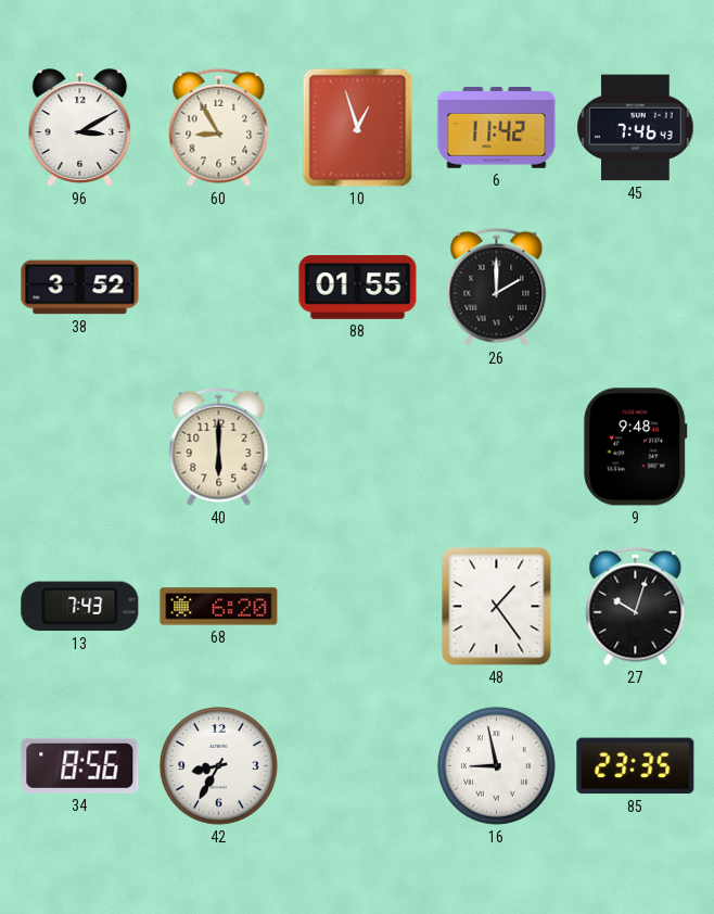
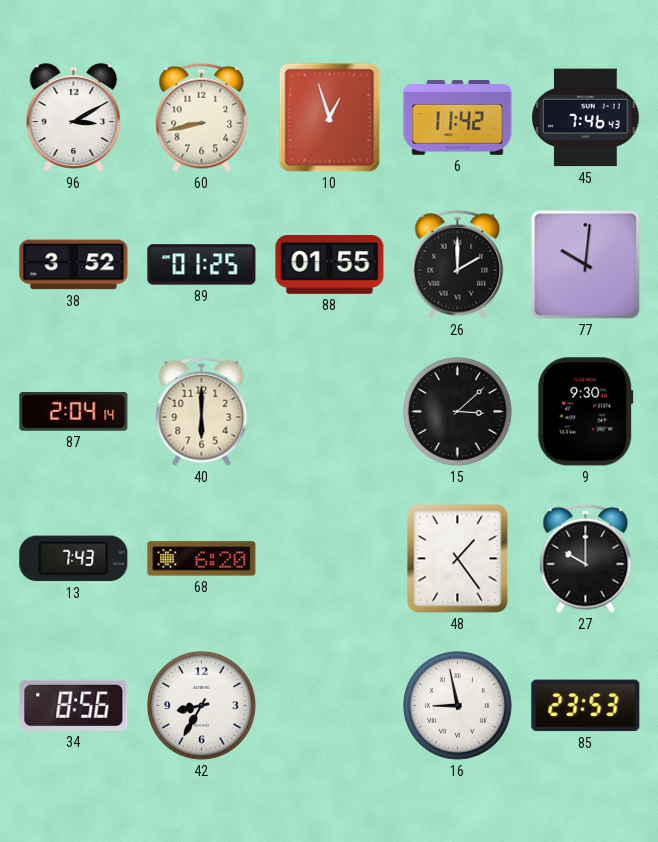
60: 8:55 -> 8:43 (202, 117)
89: none -> 01:25 (202, 265)
77: none -> 10:01 (586, 265)
87: none -> 2:04 (74, 411)
15: none -> 3:08 (458, 412)
9: 9:48 -> 9:30 (586, 412)
27: 10:03 -> 10:00 (586, 558)
85: 23:35 -> 23:53 (586, 706)
